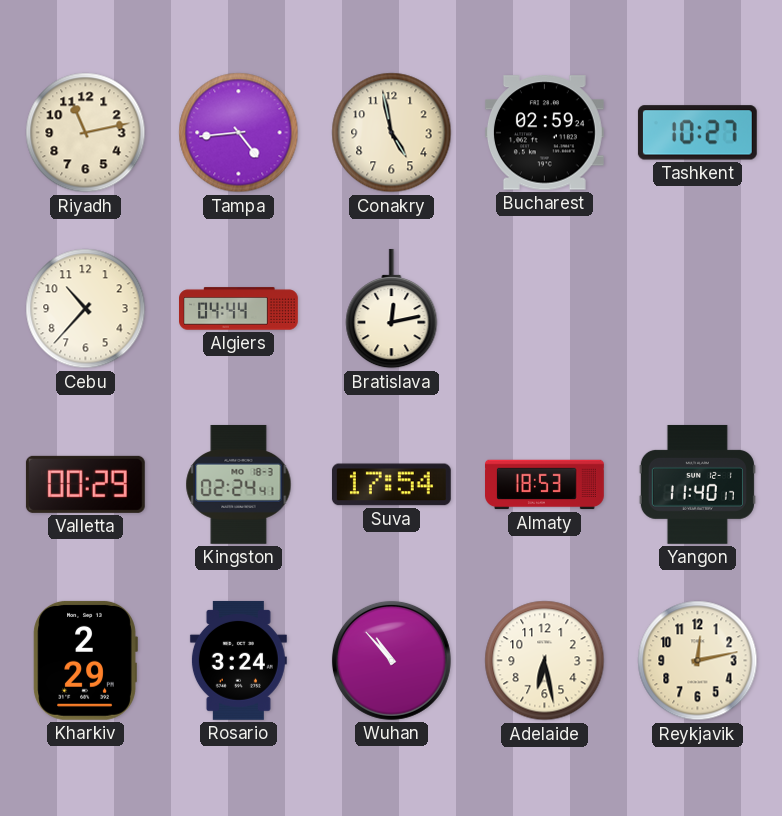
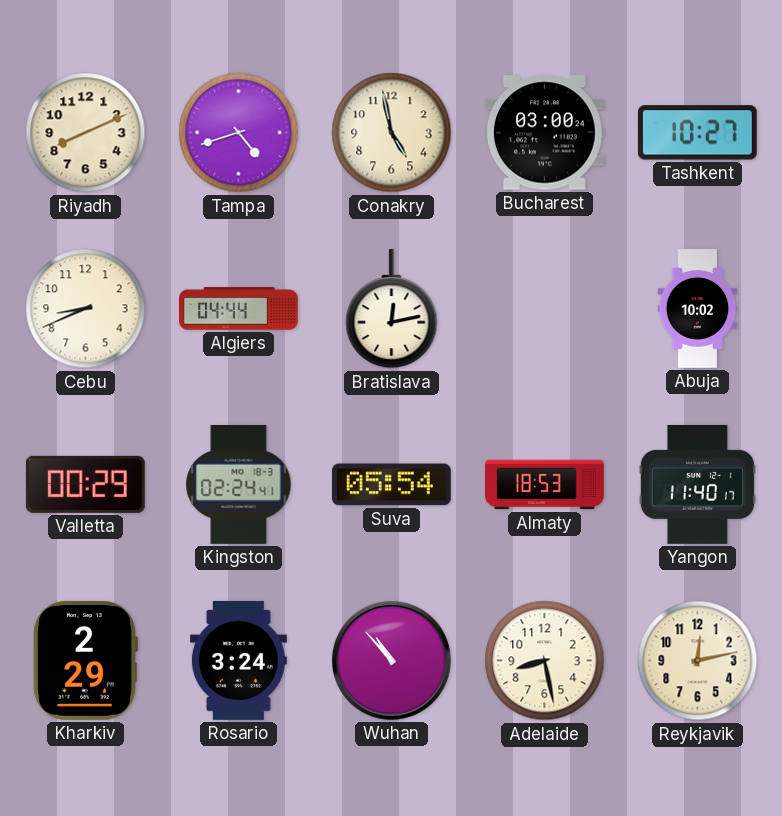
Riyadh: 11:13 -> 8:11 (86, 133)
Tampa: 4:44 -> 4:42 (239, 133)
Bucharest: 02:59 -> 03:00 (544, 133)
Cebu: 10:37 -> 8:41 (86, 309)
Abuja: none -> 10:02 (698, 309)
Suva: 17:54 -> 05:54 (391, 485)
Adelaide: 6:28 -> 8:28 (545, 661)
